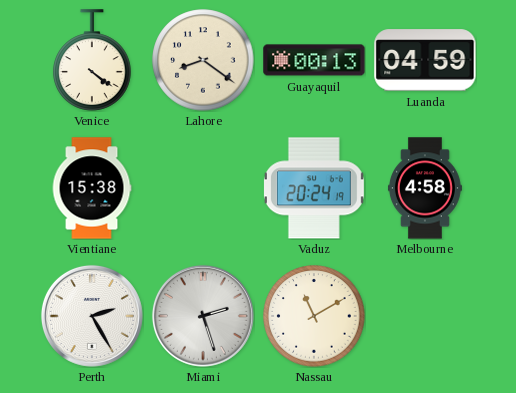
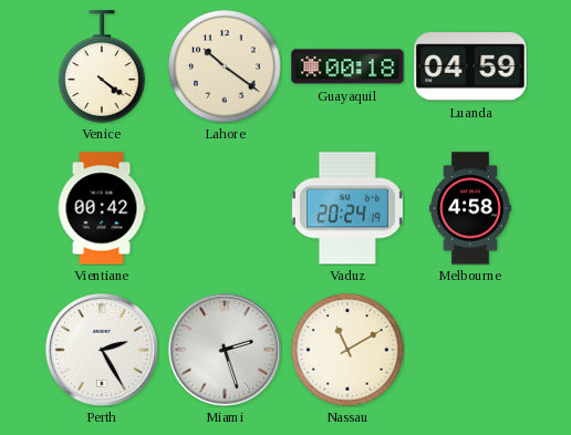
Lahore: 8:21 -> 10:21 (225, 66)
Guayaquil: 00:13 -> 00:18 (347, 66)
Vientiane: 15:38 -> 00:42 (102, 208)
